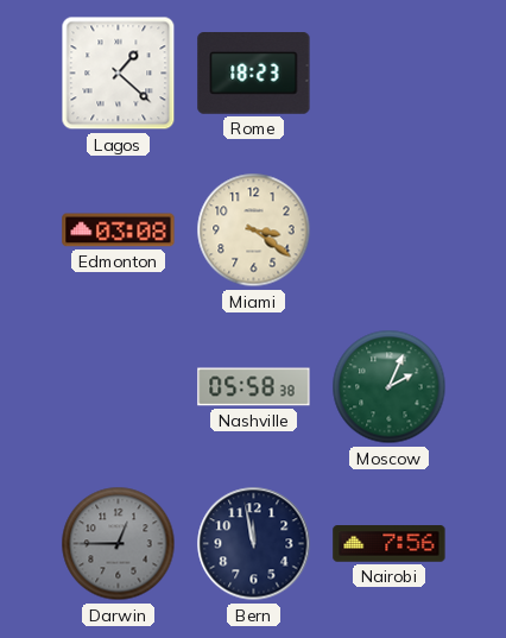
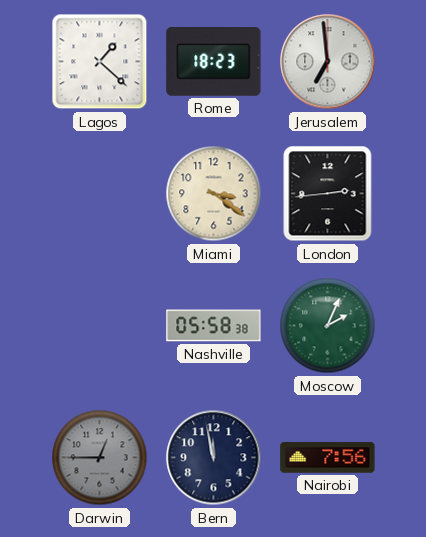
Jerusalem: none -> 6:59 (328, 62)
Edmonton: 03:08 -> none (119, 230)
London: none -> 2:44 (328, 194)
